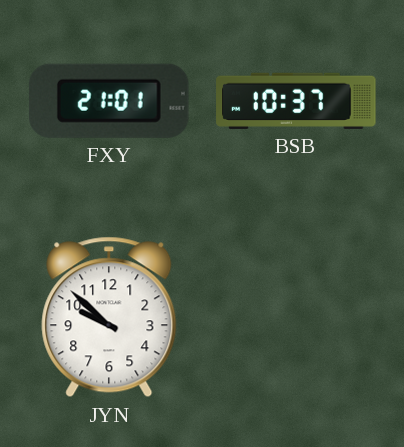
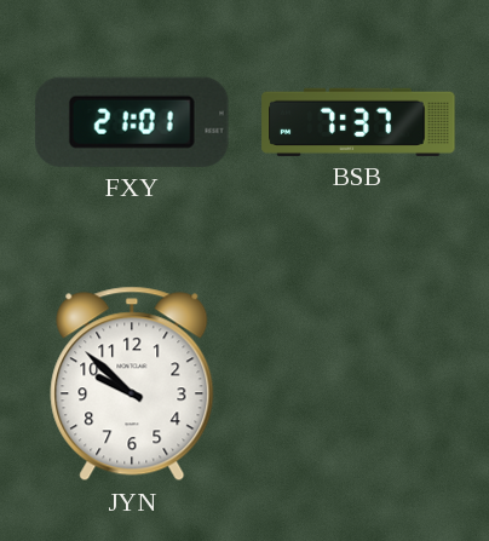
BSB: 10:37 -> 7:37 (358, 122)
